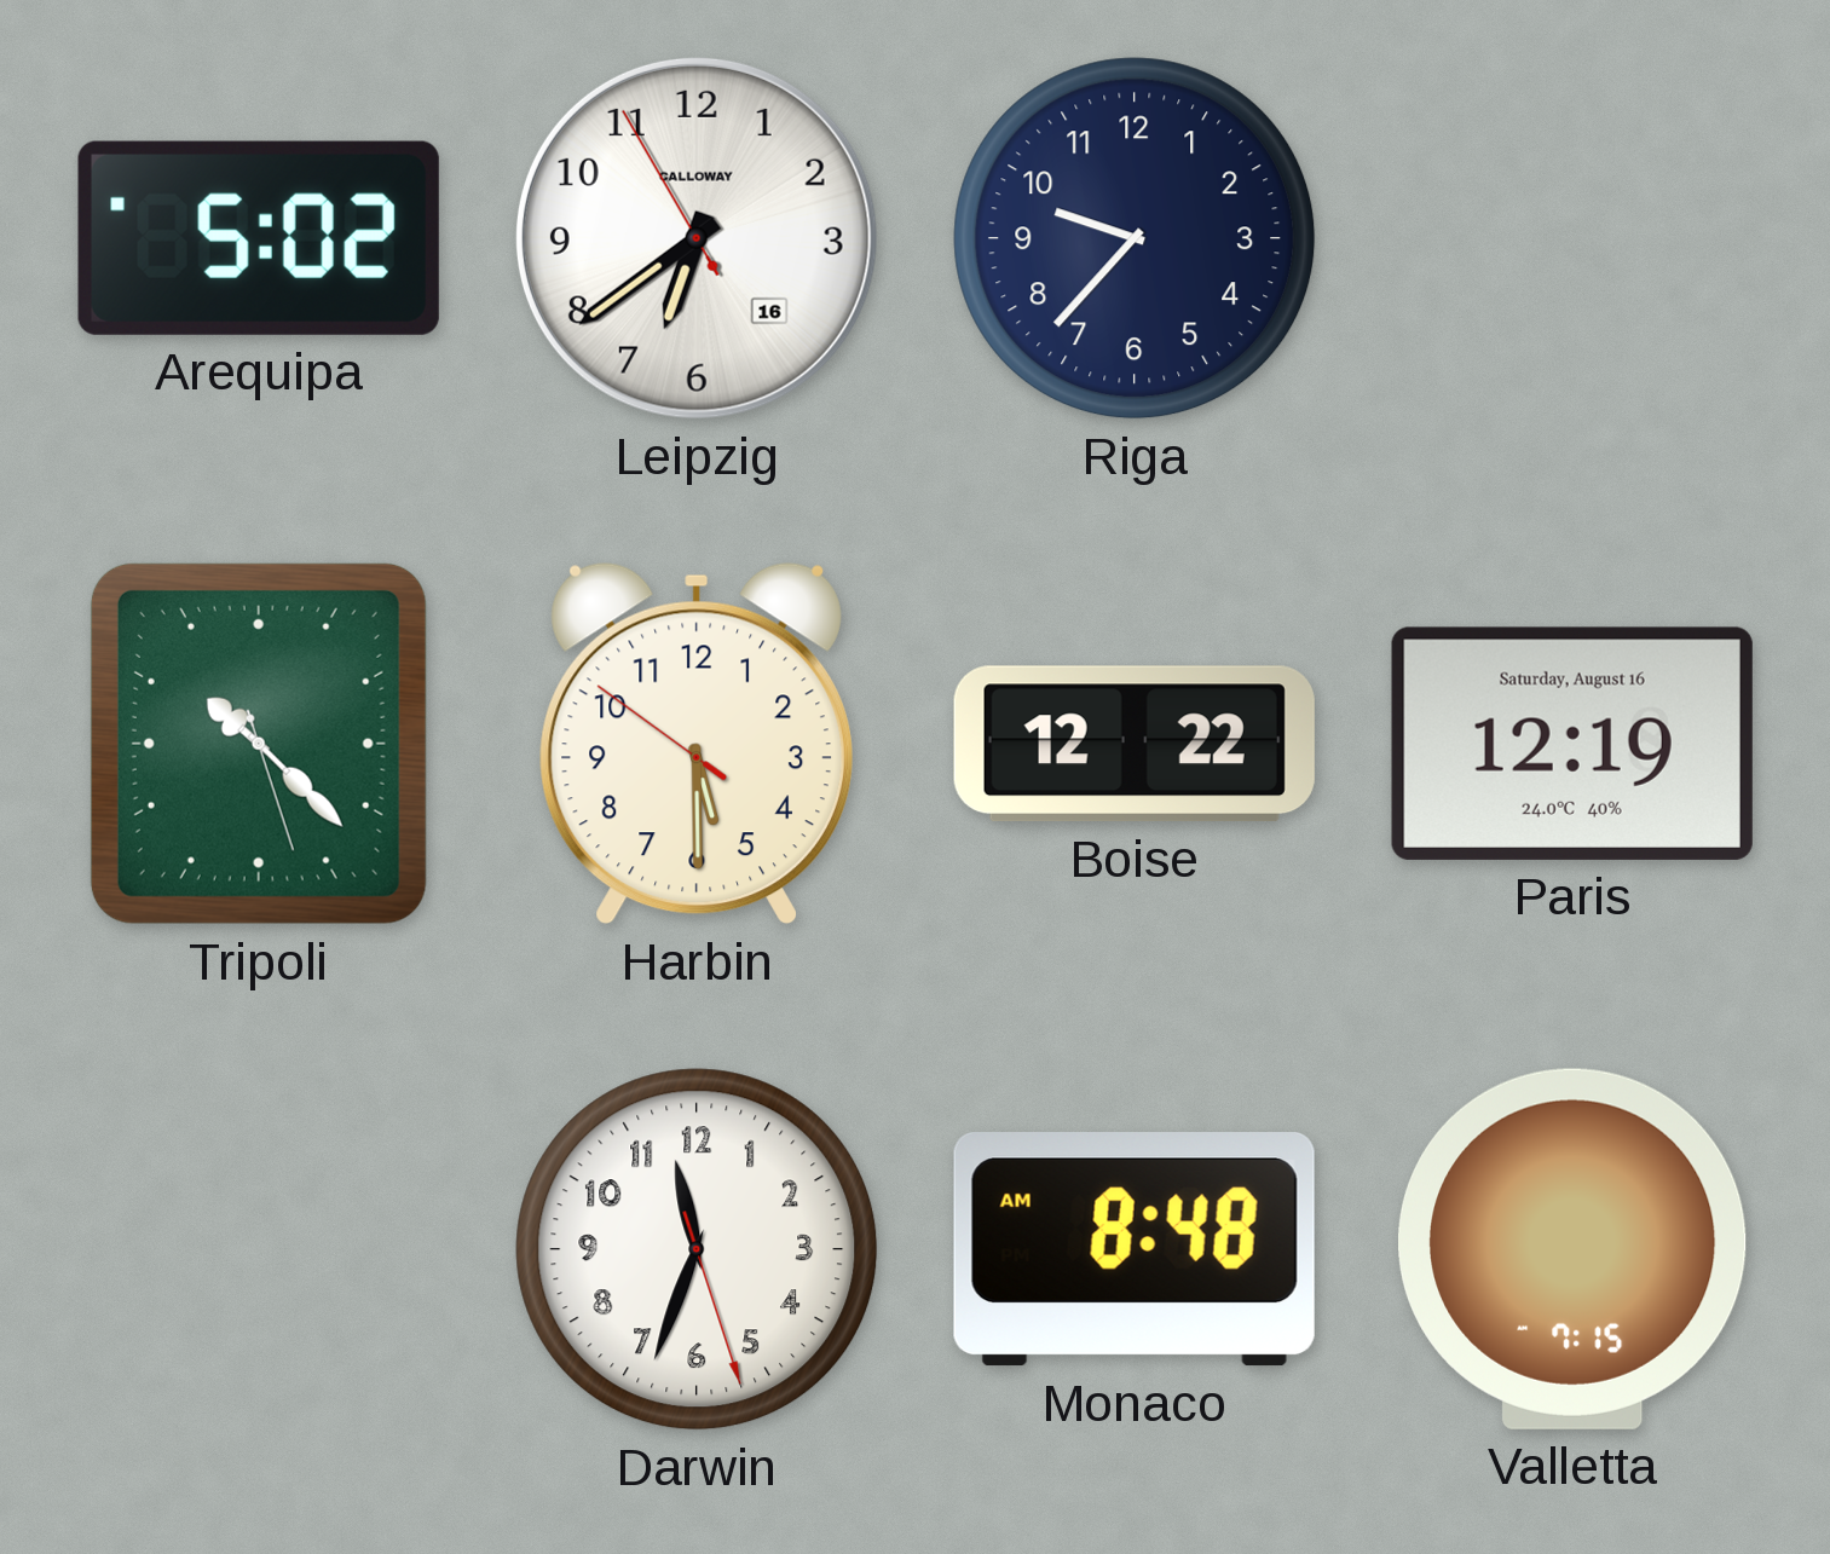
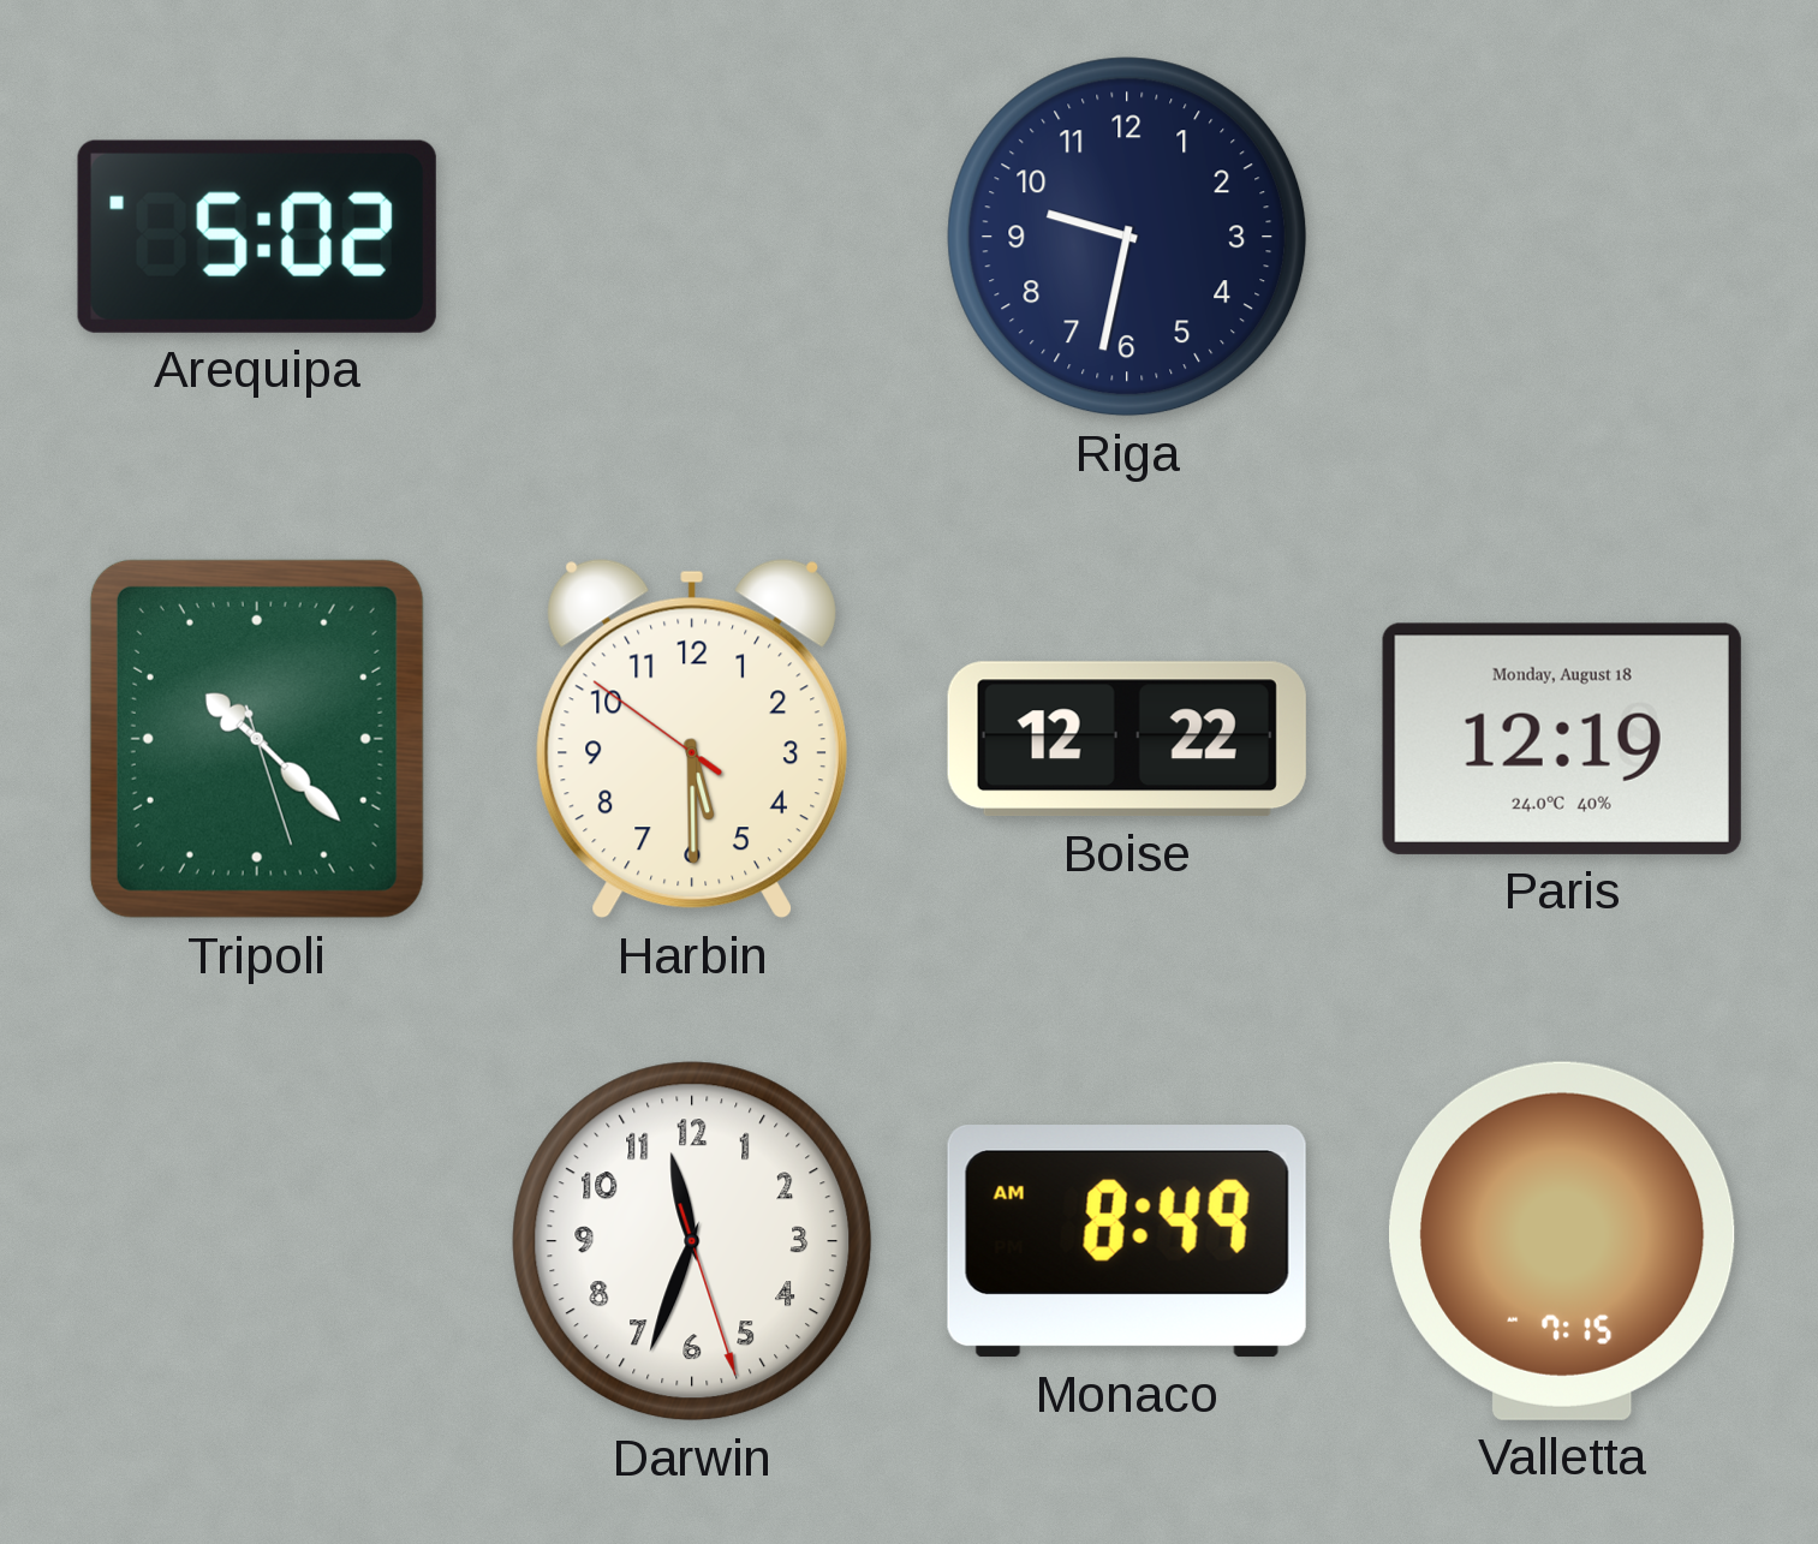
Leipzig: 6:38 -> none (697, 238)
Riga: 9:37 -> 9:32 (1127, 237)
Paris date: Saturday, August 16 -> Monday, August 18 (1562, 739)
Monaco: 8:48 -> 8:49 (1127, 1241)
